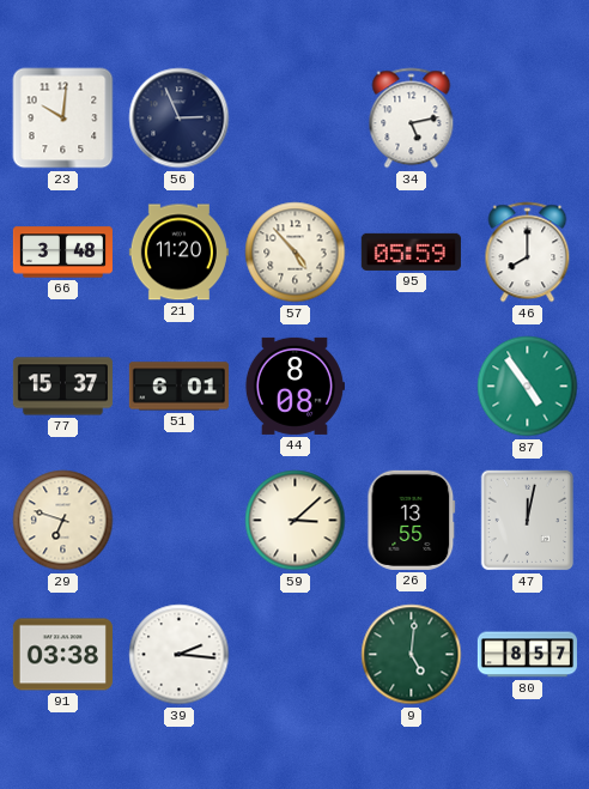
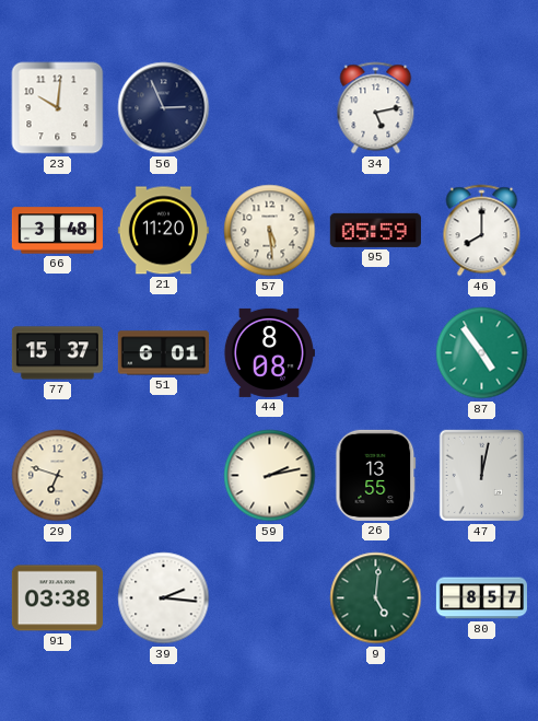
57: 4:53 -> 5:29 (270, 231)
59: 3:08 -> 2:13 (270, 476)
